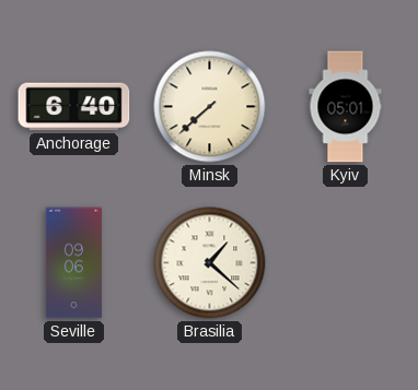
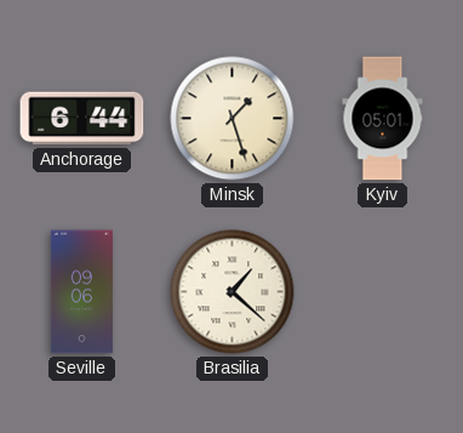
Anchorage: 6:40 -> 6:44 (82, 119)
Minsk: 7:38 -> 1:27 (233, 119)
